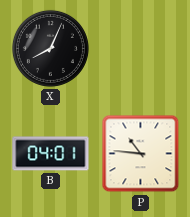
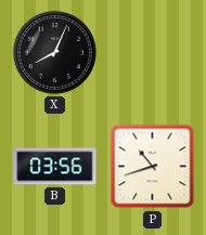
B: 04:01 -> 03:56 (55, 167)
P: 10:46 -> 10:42 (153, 167)
